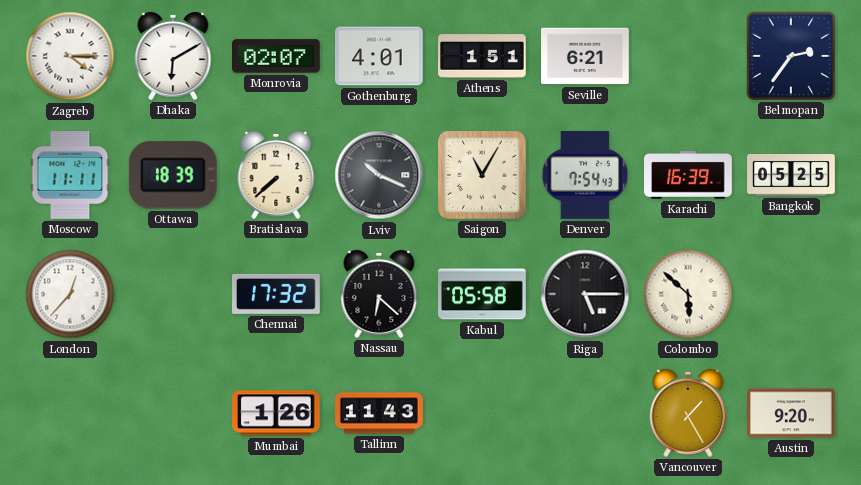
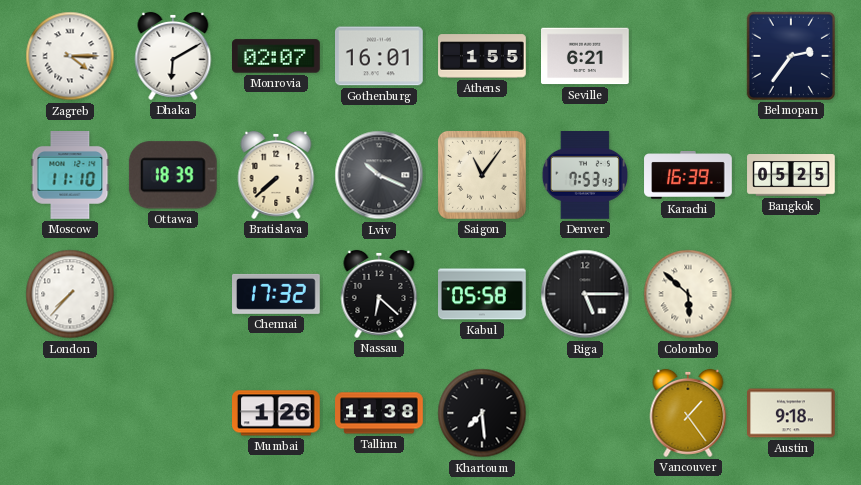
Gothenburg: 4:01 -> 16:01 (380, 56)
Athens: 1:51 -> 1:55 (482, 56)
Moscow: 11:11 -> 11:10 (70, 176)
Saigon: 11:05 -> 11:06 (482, 175)
Denver: 7:54 -> 7:53 (584, 176)
London: 12:37 -> 7:37 (70, 294)
Tallinn: 11:43 -> 11:38 (379, 413)
Khartoum: none -> 7:29 (482, 413)
Vancouver: 1:25 -> 1:24 (688, 413)
Austin: 9:20 -> 9:18 (791, 413)
